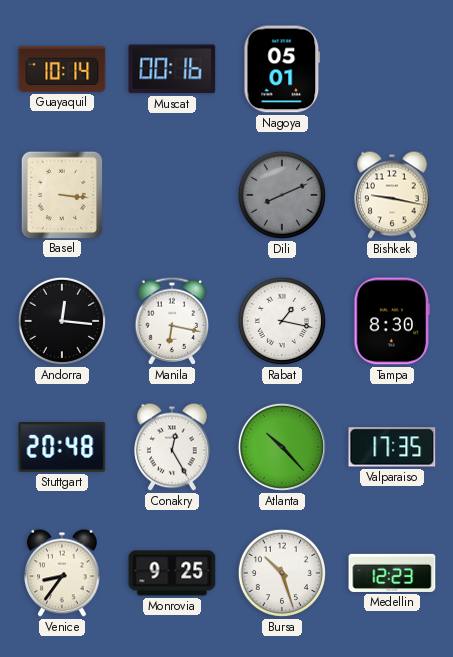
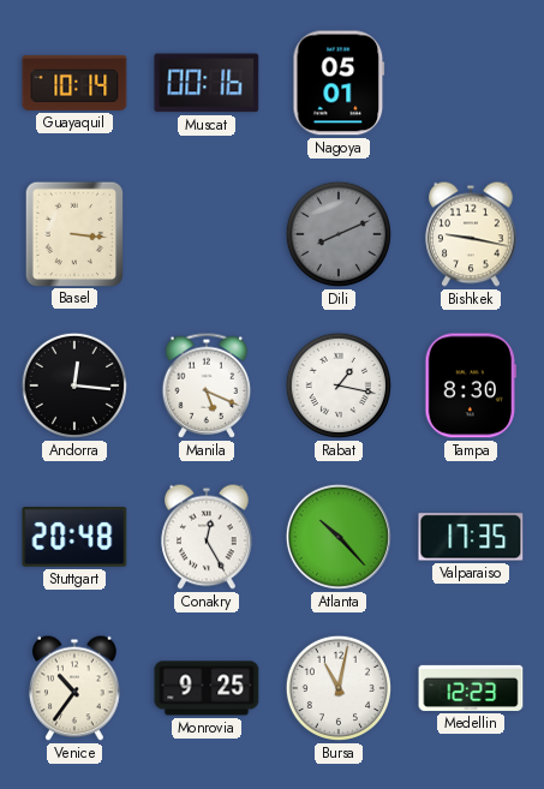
Manila: 6:17 -> 5:19 (207, 385)
Venice: 8:36 -> 10:36 (74, 688)
Bursa: 10:27 -> 11:02 (339, 688)
